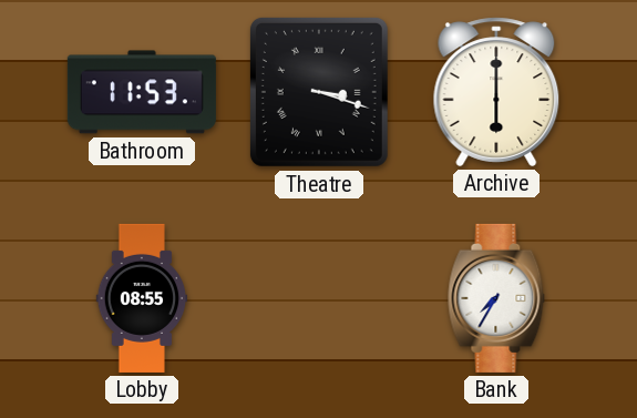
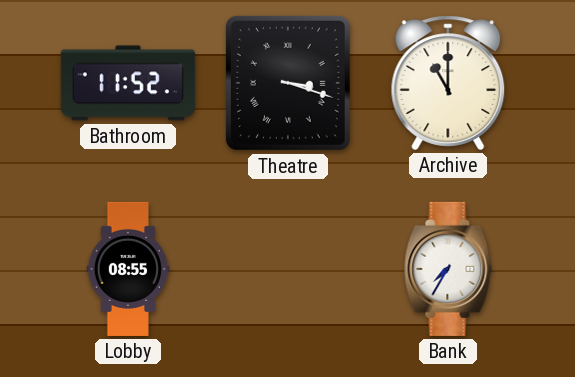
Bathroom: 11:53 -> 11:52 (128, 83)
Archive: 6:00 -> 11:00 (448, 83)
